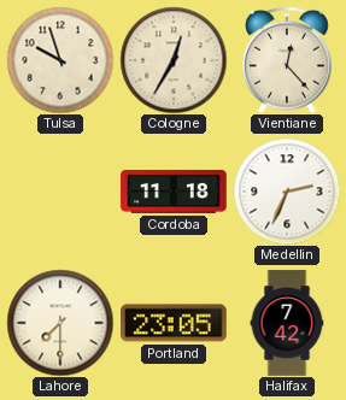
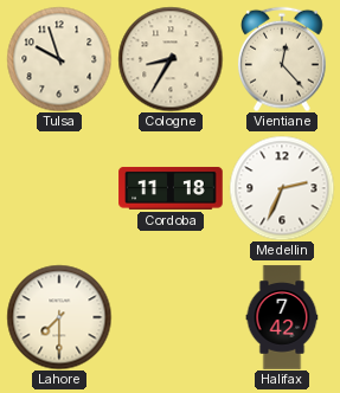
Cologne: 12:35 -> 8:35 (171, 59)
Portland: 23:05 -> none (175, 323)
